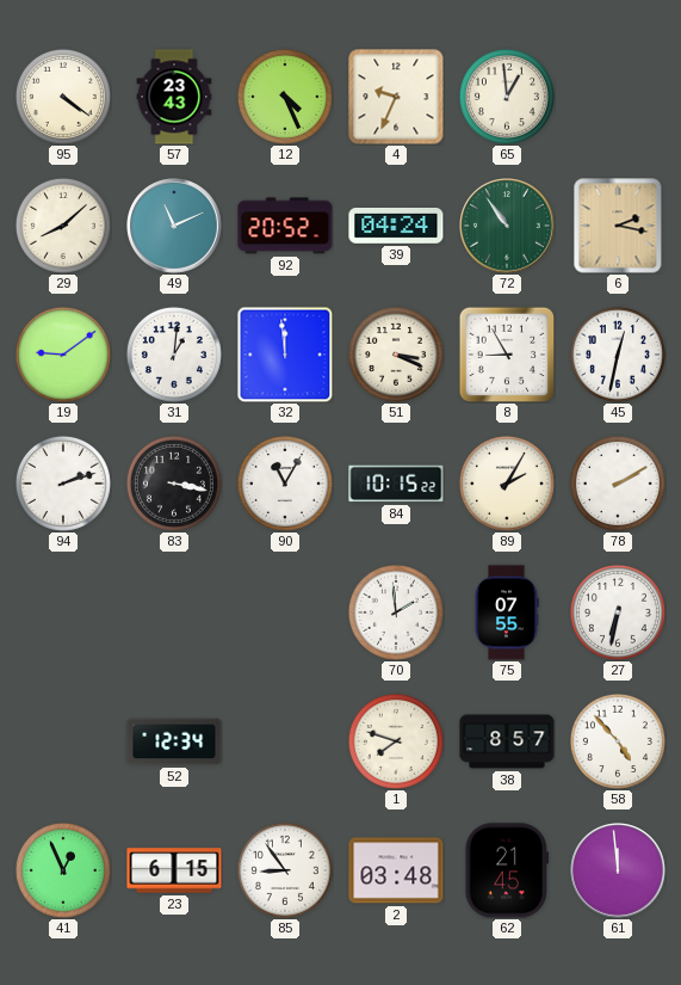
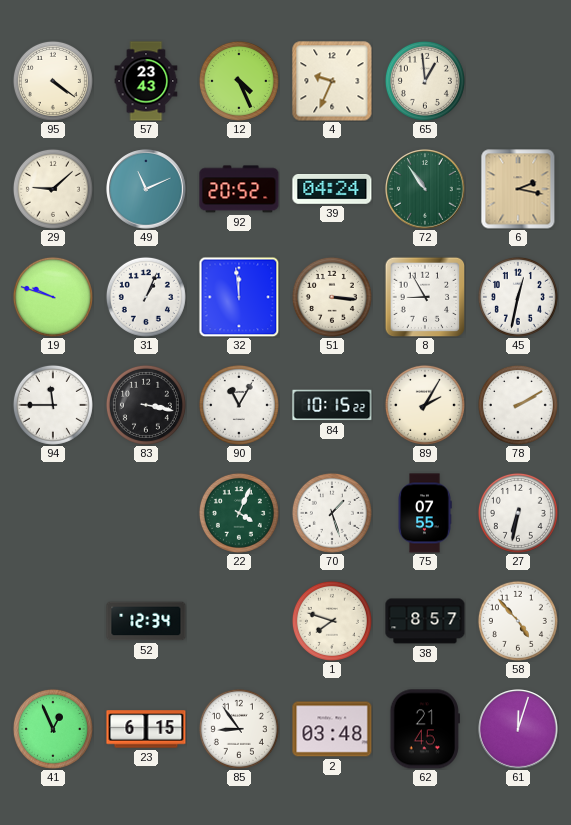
29: 8:08 -> 9:08 (53, 189)
19: 9:09 -> 9:48 (53, 297)
31: 1:01 -> 1:04 (146, 297)
51: 3:19 -> 3:16 (332, 297)
94: 2:12 -> 11:45 (53, 405)
22: none -> 4:04 (239, 513)
70: 1:59 -> 1:27 (332, 513)
61: 11:59 -> 12:03 (518, 729)
